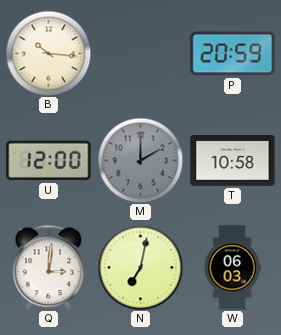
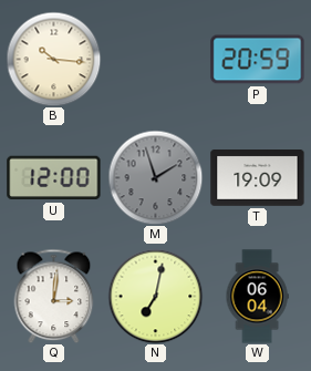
M: 2:00 -> 1:57 (155, 177)
T: 10:58 -> 19:09 (258, 178)
W: 06:03 -> 06:04 (257, 297)
